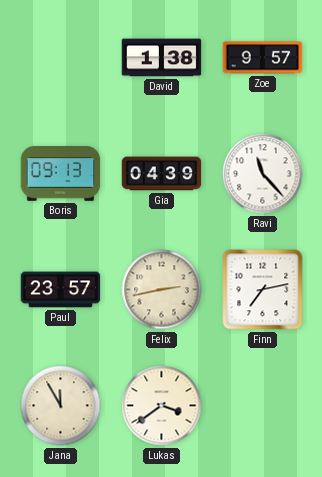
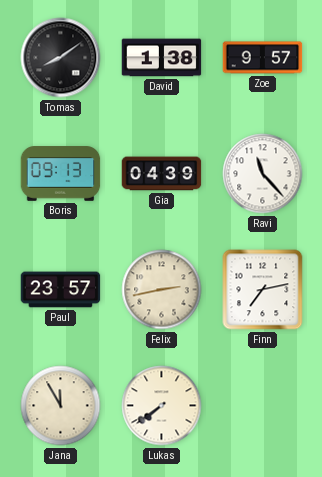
Tomas: none -> 8:09 (61, 58)
Lukas: 3:39 -> 7:39 (162, 406)
